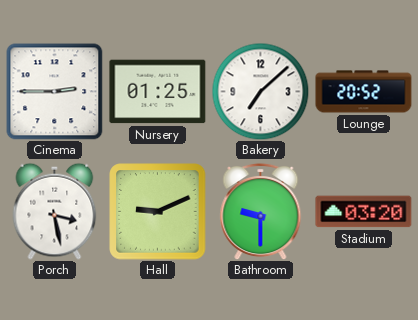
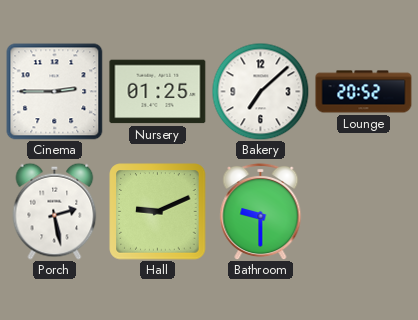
Porch: 3:28 -> 2:28 (55, 211)
Stadium: 03:20 -> none (364, 212)
